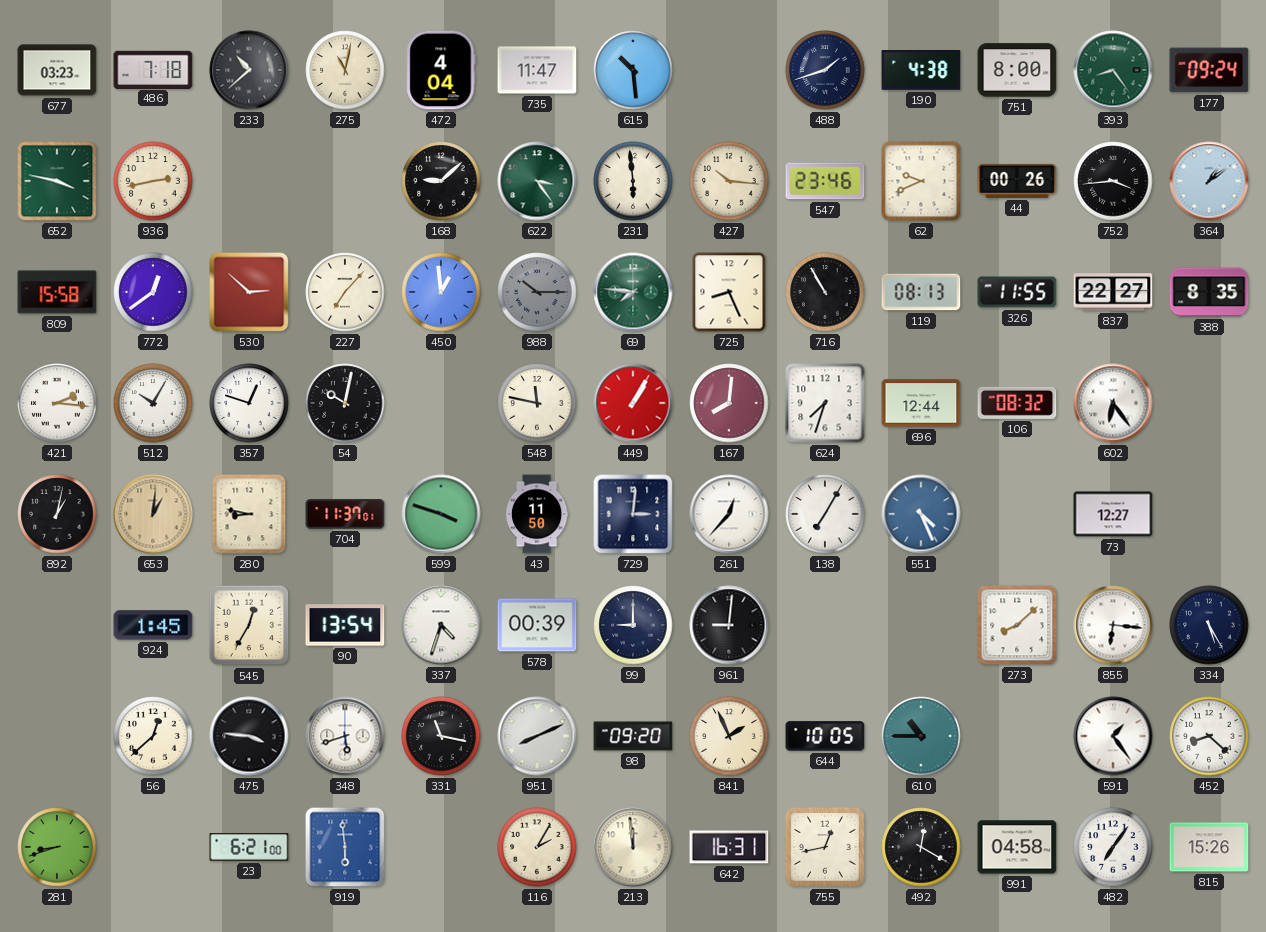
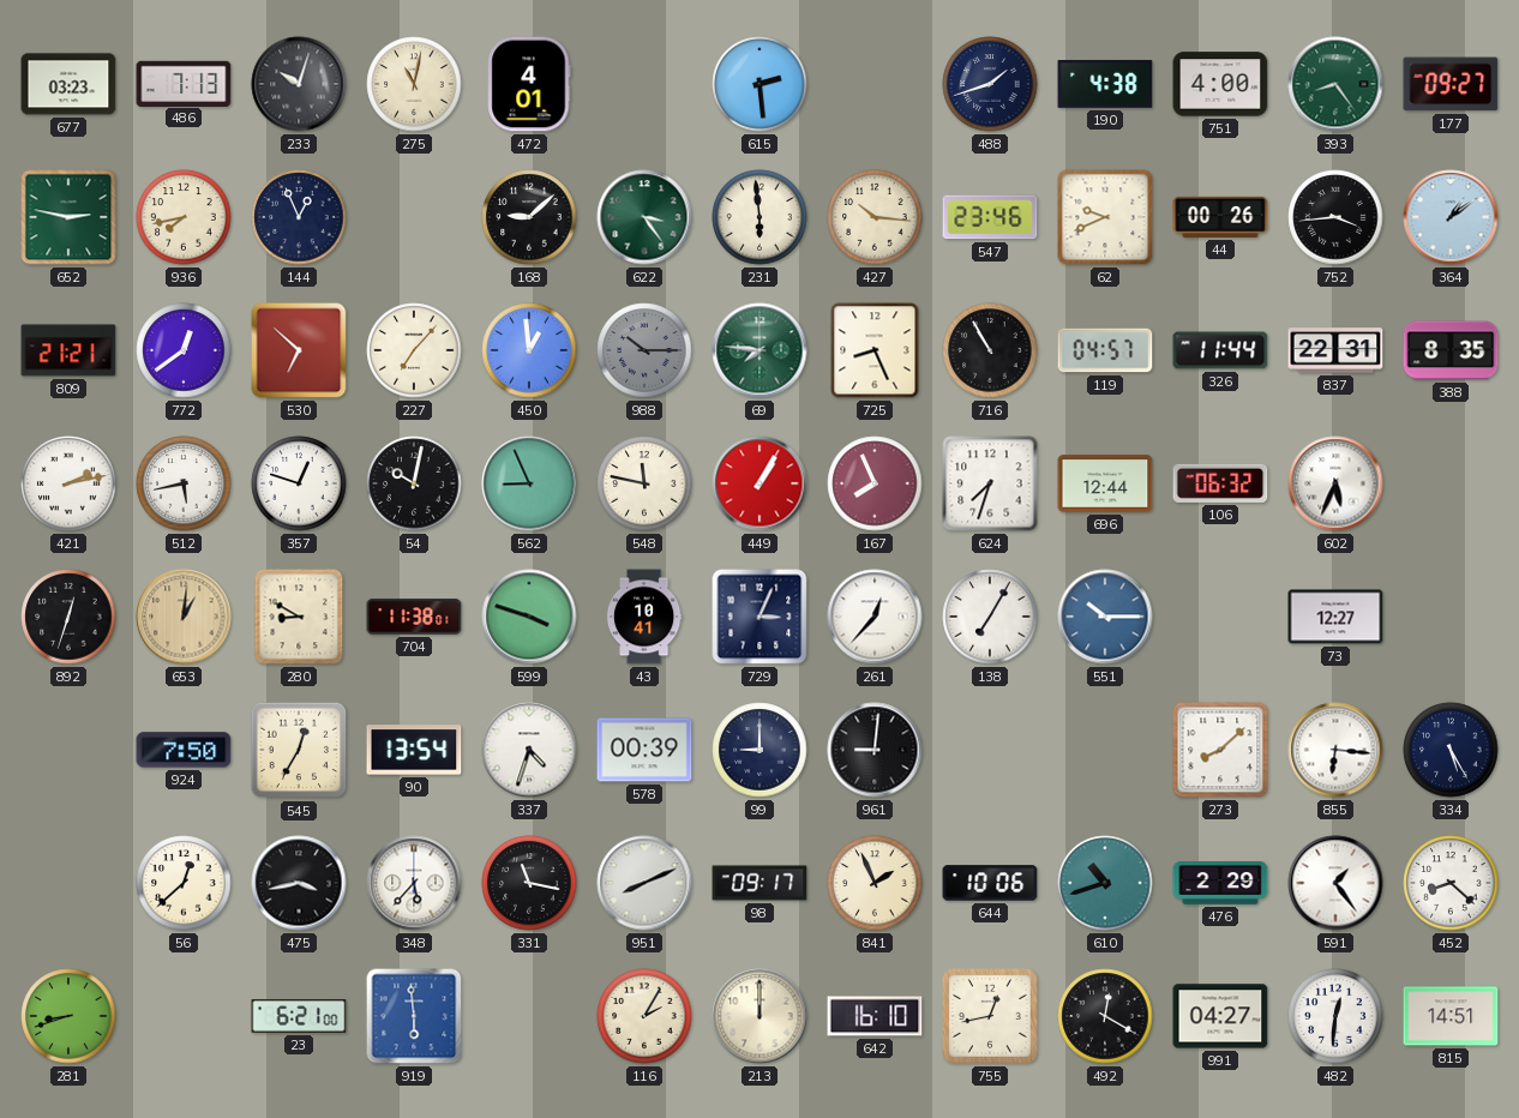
486: 7:18 -> 7:13 (184, 83)
233: 10:38 -> 10:03 (299, 84)
472: 4:04 -> 4:01 (529, 84)
735: 11:47 -> none (537, 70)
615: 10:29 -> 2:29 (759, 84)
751: 8:00 -> 4:00 (1220, 84)
177: 09:24 -> 09:27 (1451, 84)
652: 3:47 -> 2:47 (68, 217)
936: 2:43 -> 7:43 (184, 217)
144: none -> 12:56 (299, 217)
809: 15:58 -> 21:21 (68, 350)
530: 2:52 -> 6:52 (299, 350)
119: 08:13 -> 04:57 (1105, 350)
326: 11:55 -> 11:44 (1220, 350)
837: 22:27 -> 22:31 (1335, 350)
421: 2:16 -> 2:13 (68, 483)
512: 10:05 -> 5:43 (184, 483)
562: none -> 8:56 (529, 483)
167: 8:01 -> 7:56 (875, 483)
106: 08:32 -> 06:32 (1220, 483)
602: 6:24 -> 5:34 (1335, 483)
892: 1:02 -> 12:33 (68, 617)
280: 8:47 -> 8:50 (299, 617)
704: 11:37 -> 11:38 (414, 617)
43: 11:50 -> 10:41 (644, 617)
729: 3:01 -> 3:04 (759, 617)
551: 4:26 -> 10:15 (1105, 617)
924: 1:45 -> 7:50 (184, 750)
475: 3:46 -> 3:43 (299, 883)
348: 5:42 -> 5:37 (414, 883)
98: 09:20 -> 09:17 (759, 883)
644: 10:05 -> 10:06 (990, 883)
610: 10:45 -> 10:42 (1105, 883)
476: none -> 2:29 (1220, 883)
213: 11:59 -> 12:00 (759, 1016)
642: 16:31 -> 16:10 (875, 1016)
991: 04:58 -> 04:27 (1220, 1016)
482: 7:06 -> 12:31 (1335, 1016)
815: 15:26 -> 14:51 (1451, 1016)
